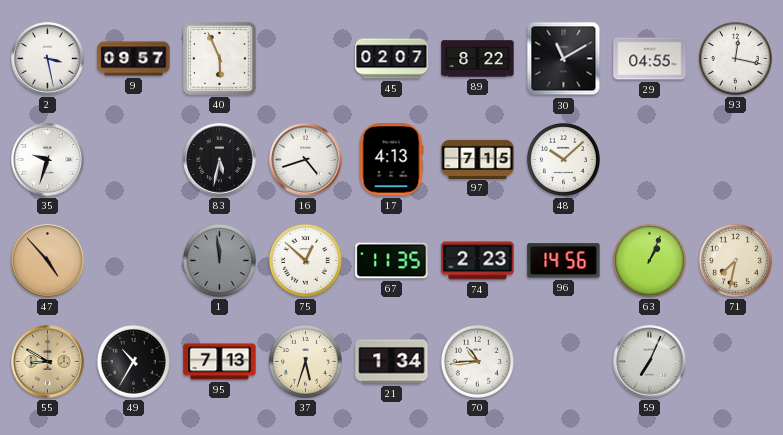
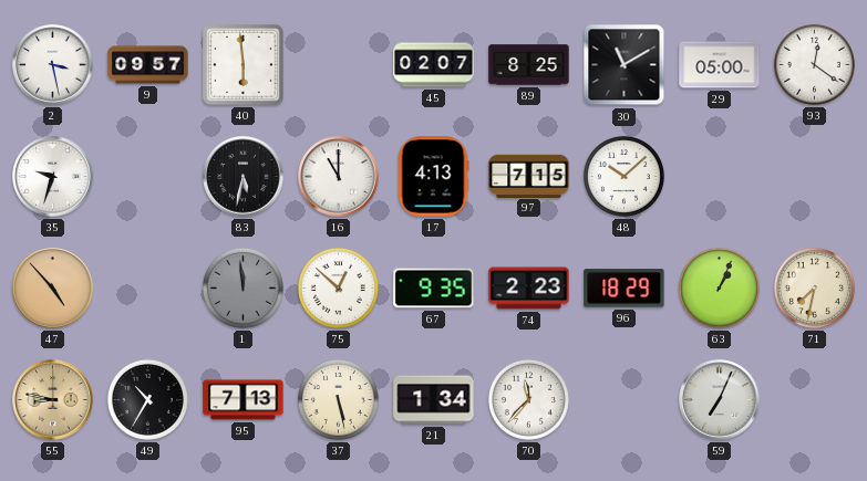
40: 5:56 -> 5:59 (244, 65)
89: 8:22 -> 8:25 (529, 65)
29: 04:55 -> 05:00 (720, 65)
93: 12:17 -> 12:21 (814, 64)
16: 4:42 -> 11:00 (339, 177)
67: 11:35 -> 9:35 (434, 289)
96: 14:56 -> 18:29 (625, 289)
55: 8:50 -> 8:47 (53, 400)
37: 5:33 -> 5:28 (338, 399)
70: 10:44 -> 11:37 (528, 399)
